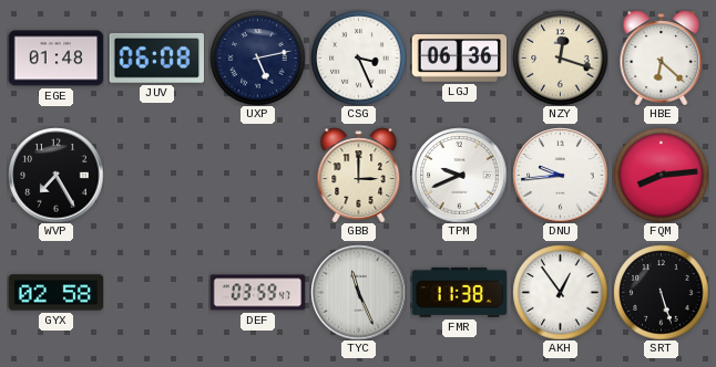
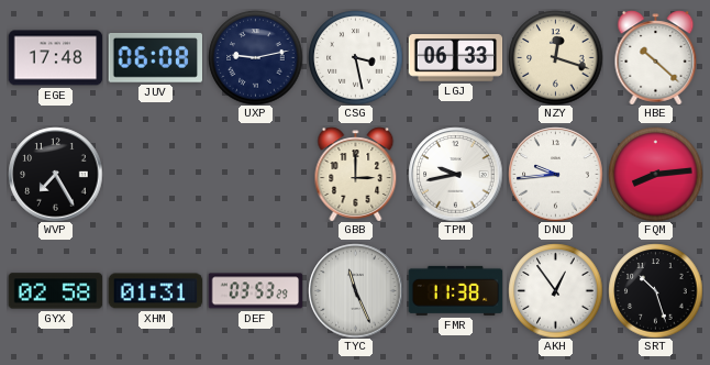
EGE: 01:48 -> 17:48 (55, 58)
UXP: 5:13 -> 9:13 (255, 57)
CSG: 3:26 -> 3:28 (355, 57)
LGJ: 06:36 -> 06:33 (455, 58)
HBE: 6:22 -> 10:22 (656, 57)
TPM: 9:41 -> 9:43 (455, 174)
XHM: none -> 01:31 (155, 291)
DEF: 03:59 -> 03:53 (255, 291)
SRT: 5:27 -> 10:27 (655, 290)
